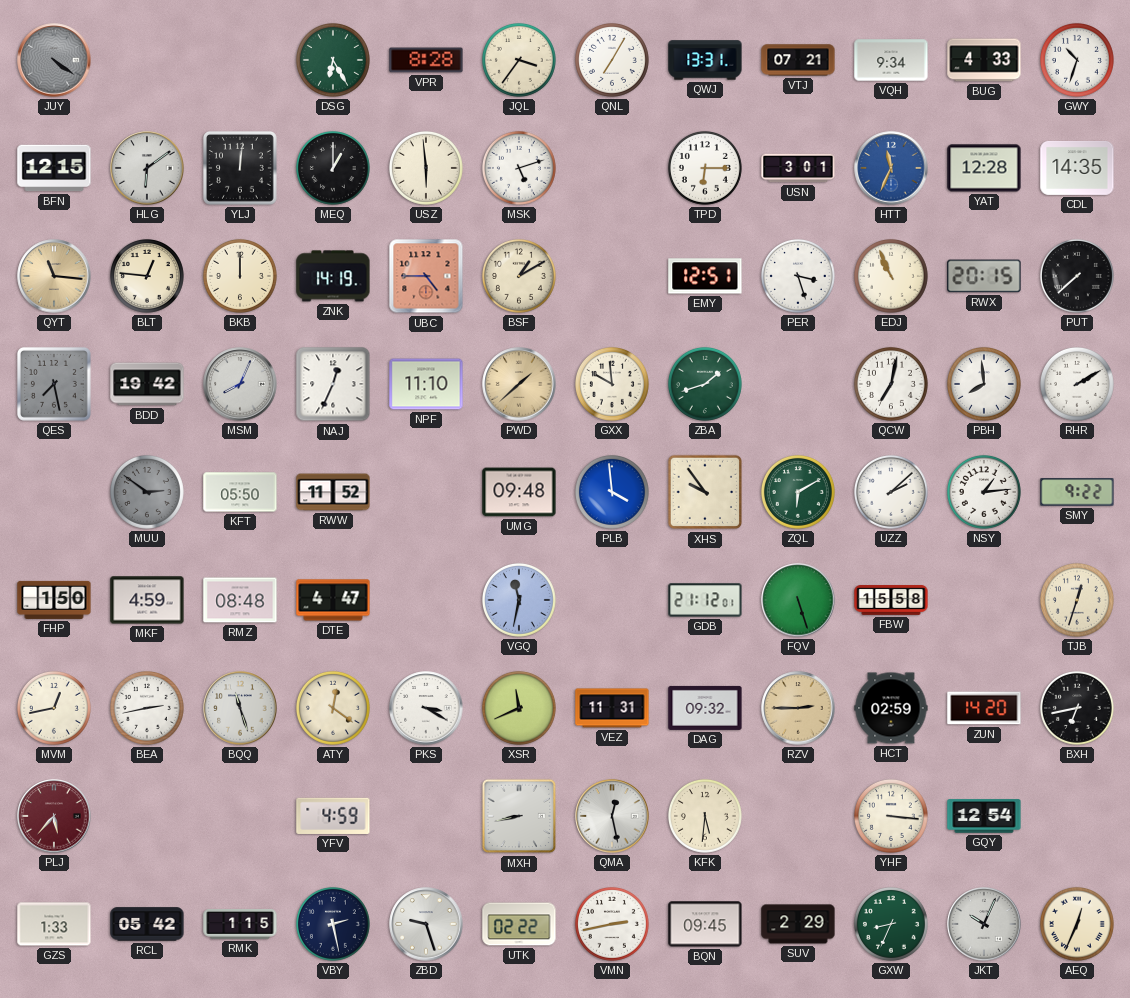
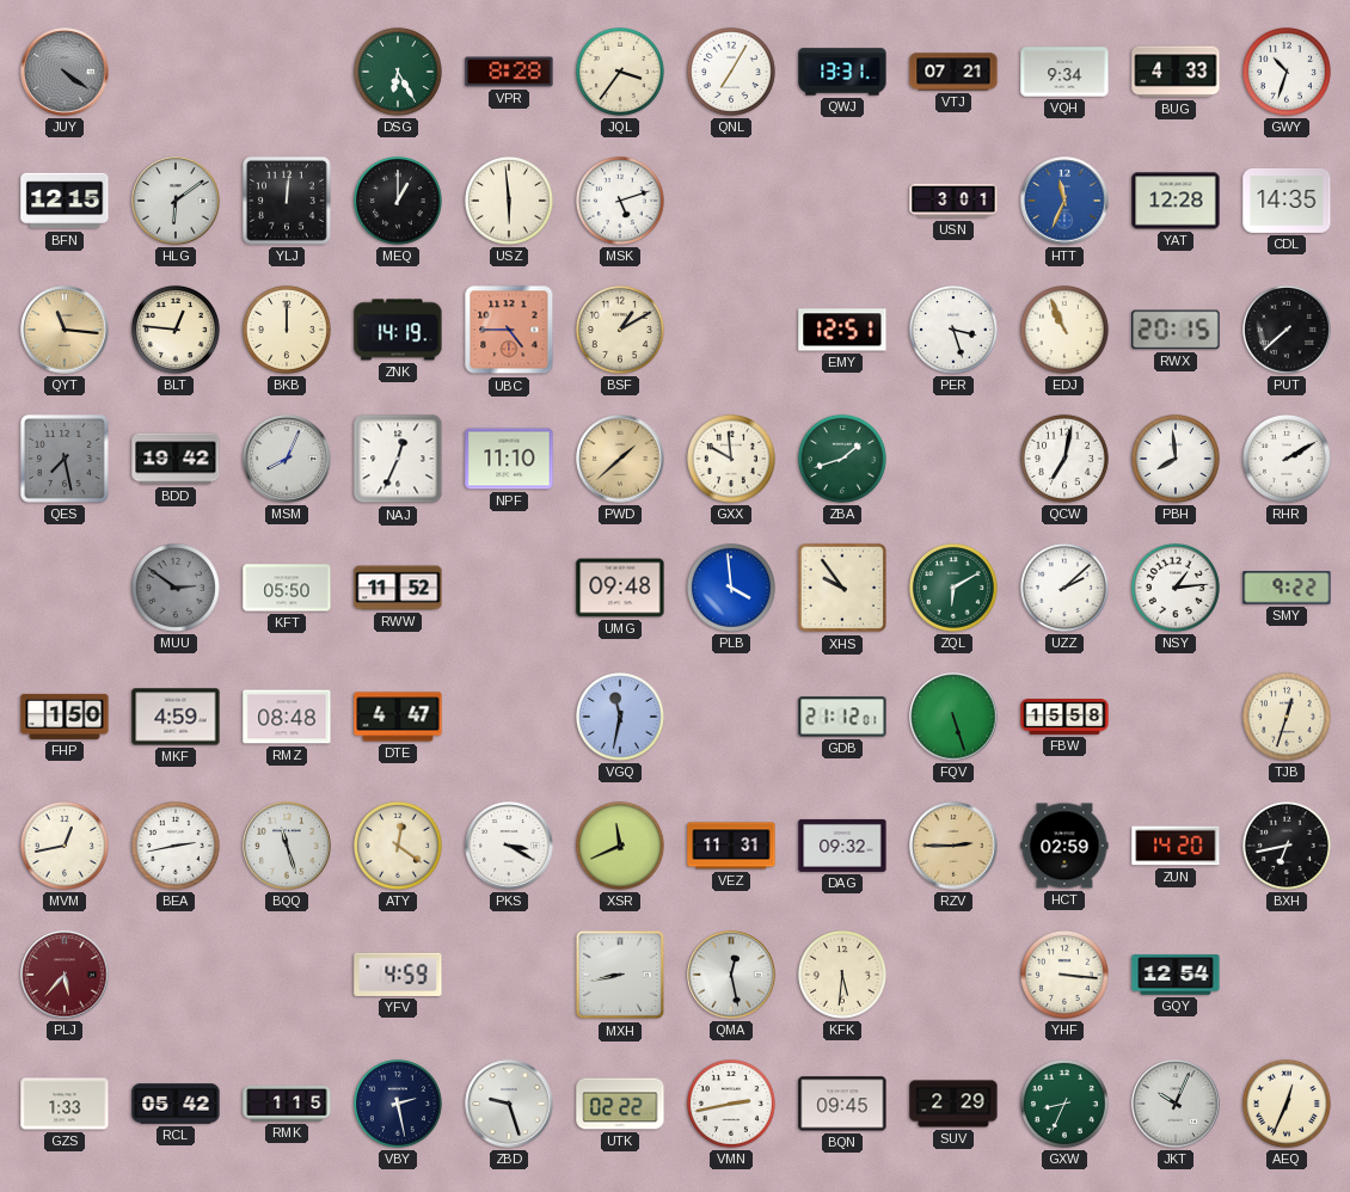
TPD: 6:15 -> none (705, 168)
